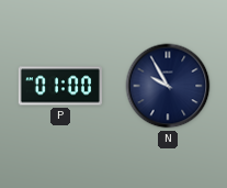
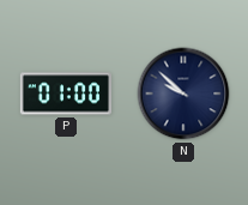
N: 9:55 -> 9:52 (183, 94)
